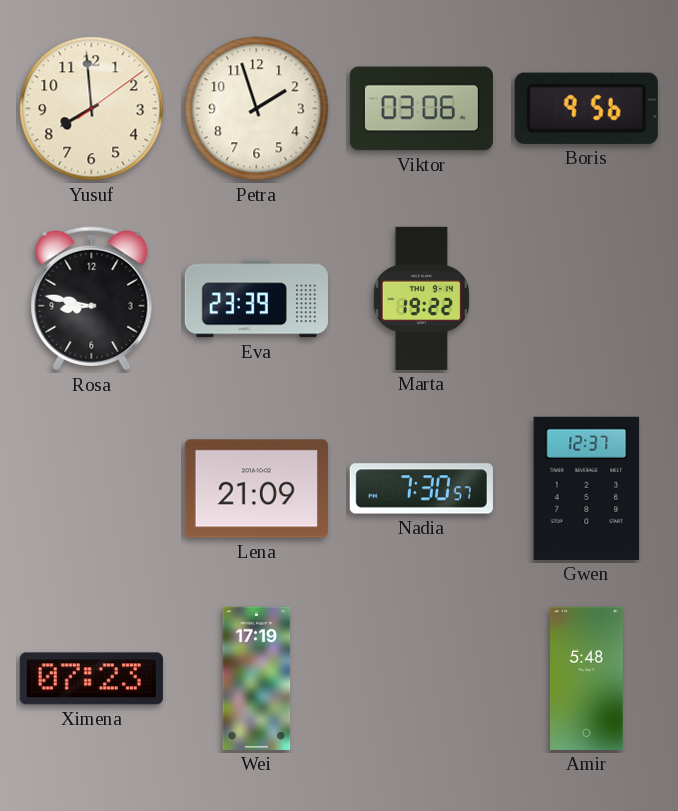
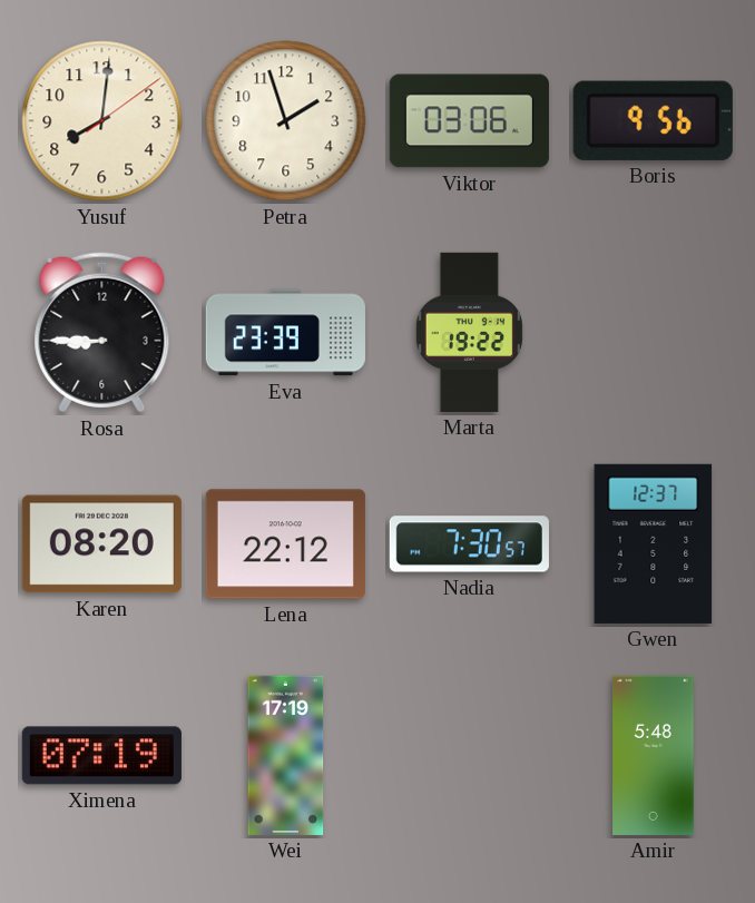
Yusuf: 7:59 -> 8:01 (102, 121)
Rosa: 8:47 -> 8:45 (102, 333)
Karen: none -> 08:20 (101, 544)
Lena: 21:09 -> 22:12 (285, 544)
Ximena: 07:23 -> 07:19 (101, 756)
